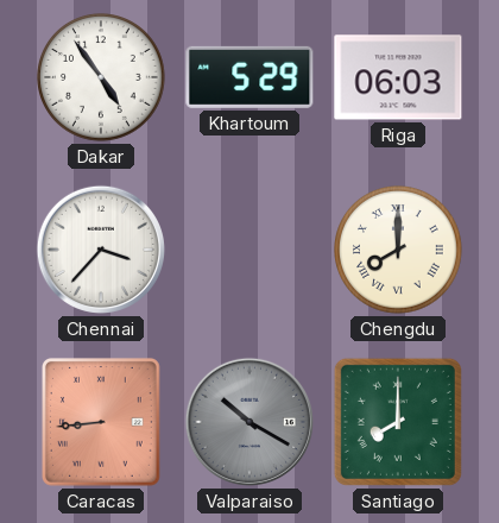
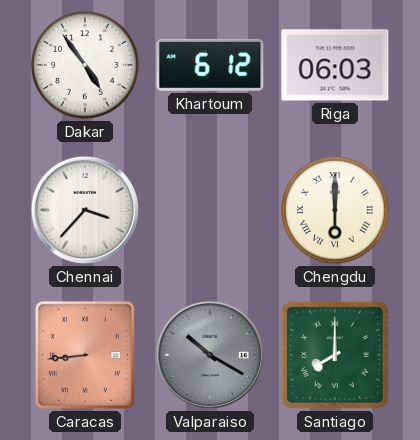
Khartoum: 5:29 -> 6:12 (210, 65)
Chengdu: 8:00 -> 6:00 (336, 211)
